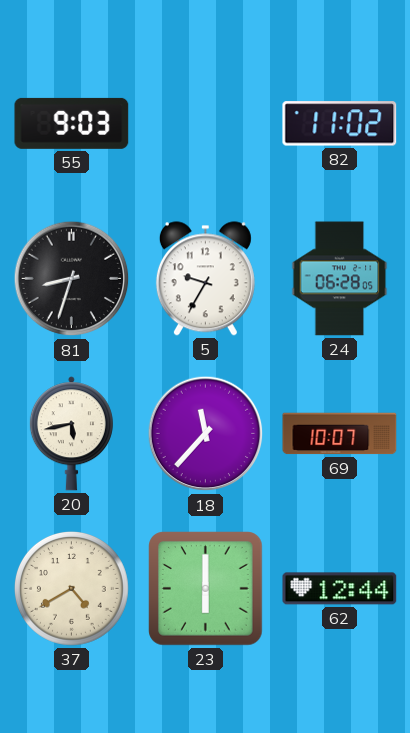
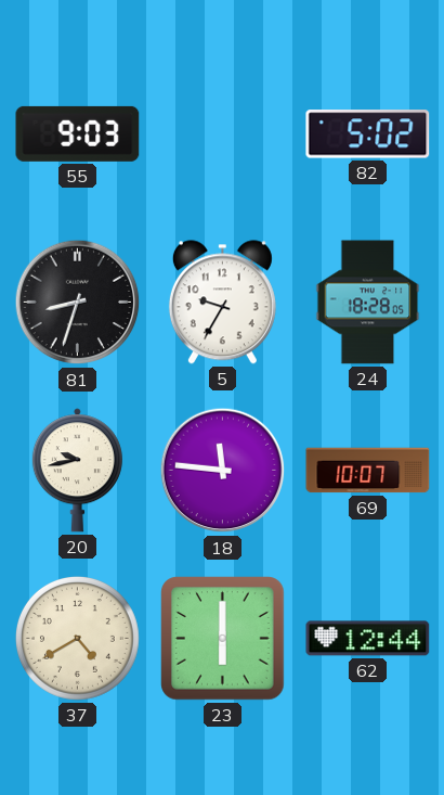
82: 11:02 -> 5:02 (368, 134)
24: 06:28 -> 18:28 (368, 303)
20: 5:43 -> 9:43 (77, 471)
18: 11:37 -> 11:46 (223, 471)
